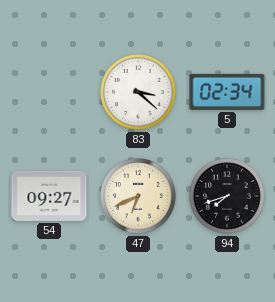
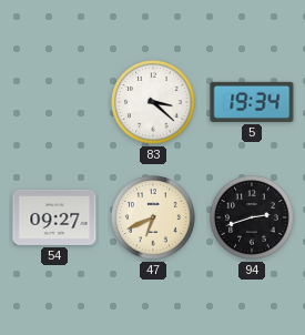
5: 02:34 -> 19:34 (252, 102)
94: 7:42 -> 2:42 (252, 217)
